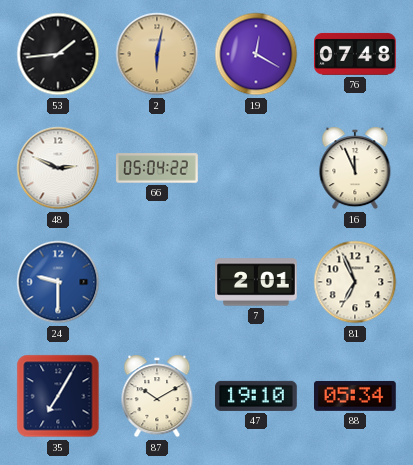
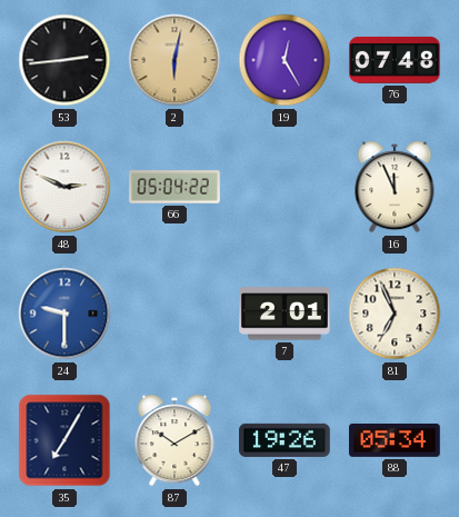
53: 1:44 -> 2:44 (64, 60)
19: 12:20 -> 12:25 (285, 60)
47: 19:10 -> 19:26 (286, 440)
